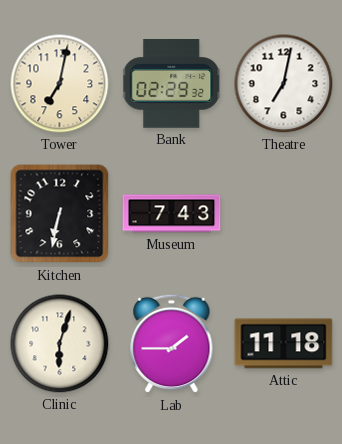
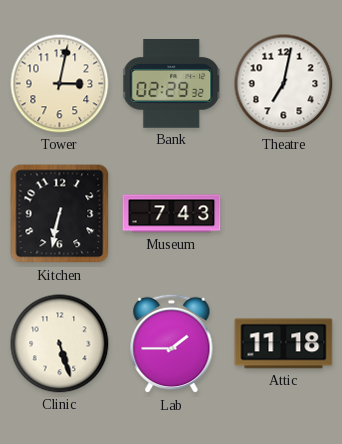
Tower: 7:02 -> 3:02 (60, 84)
Clinic: 6:03 -> 5:27 (60, 344)
